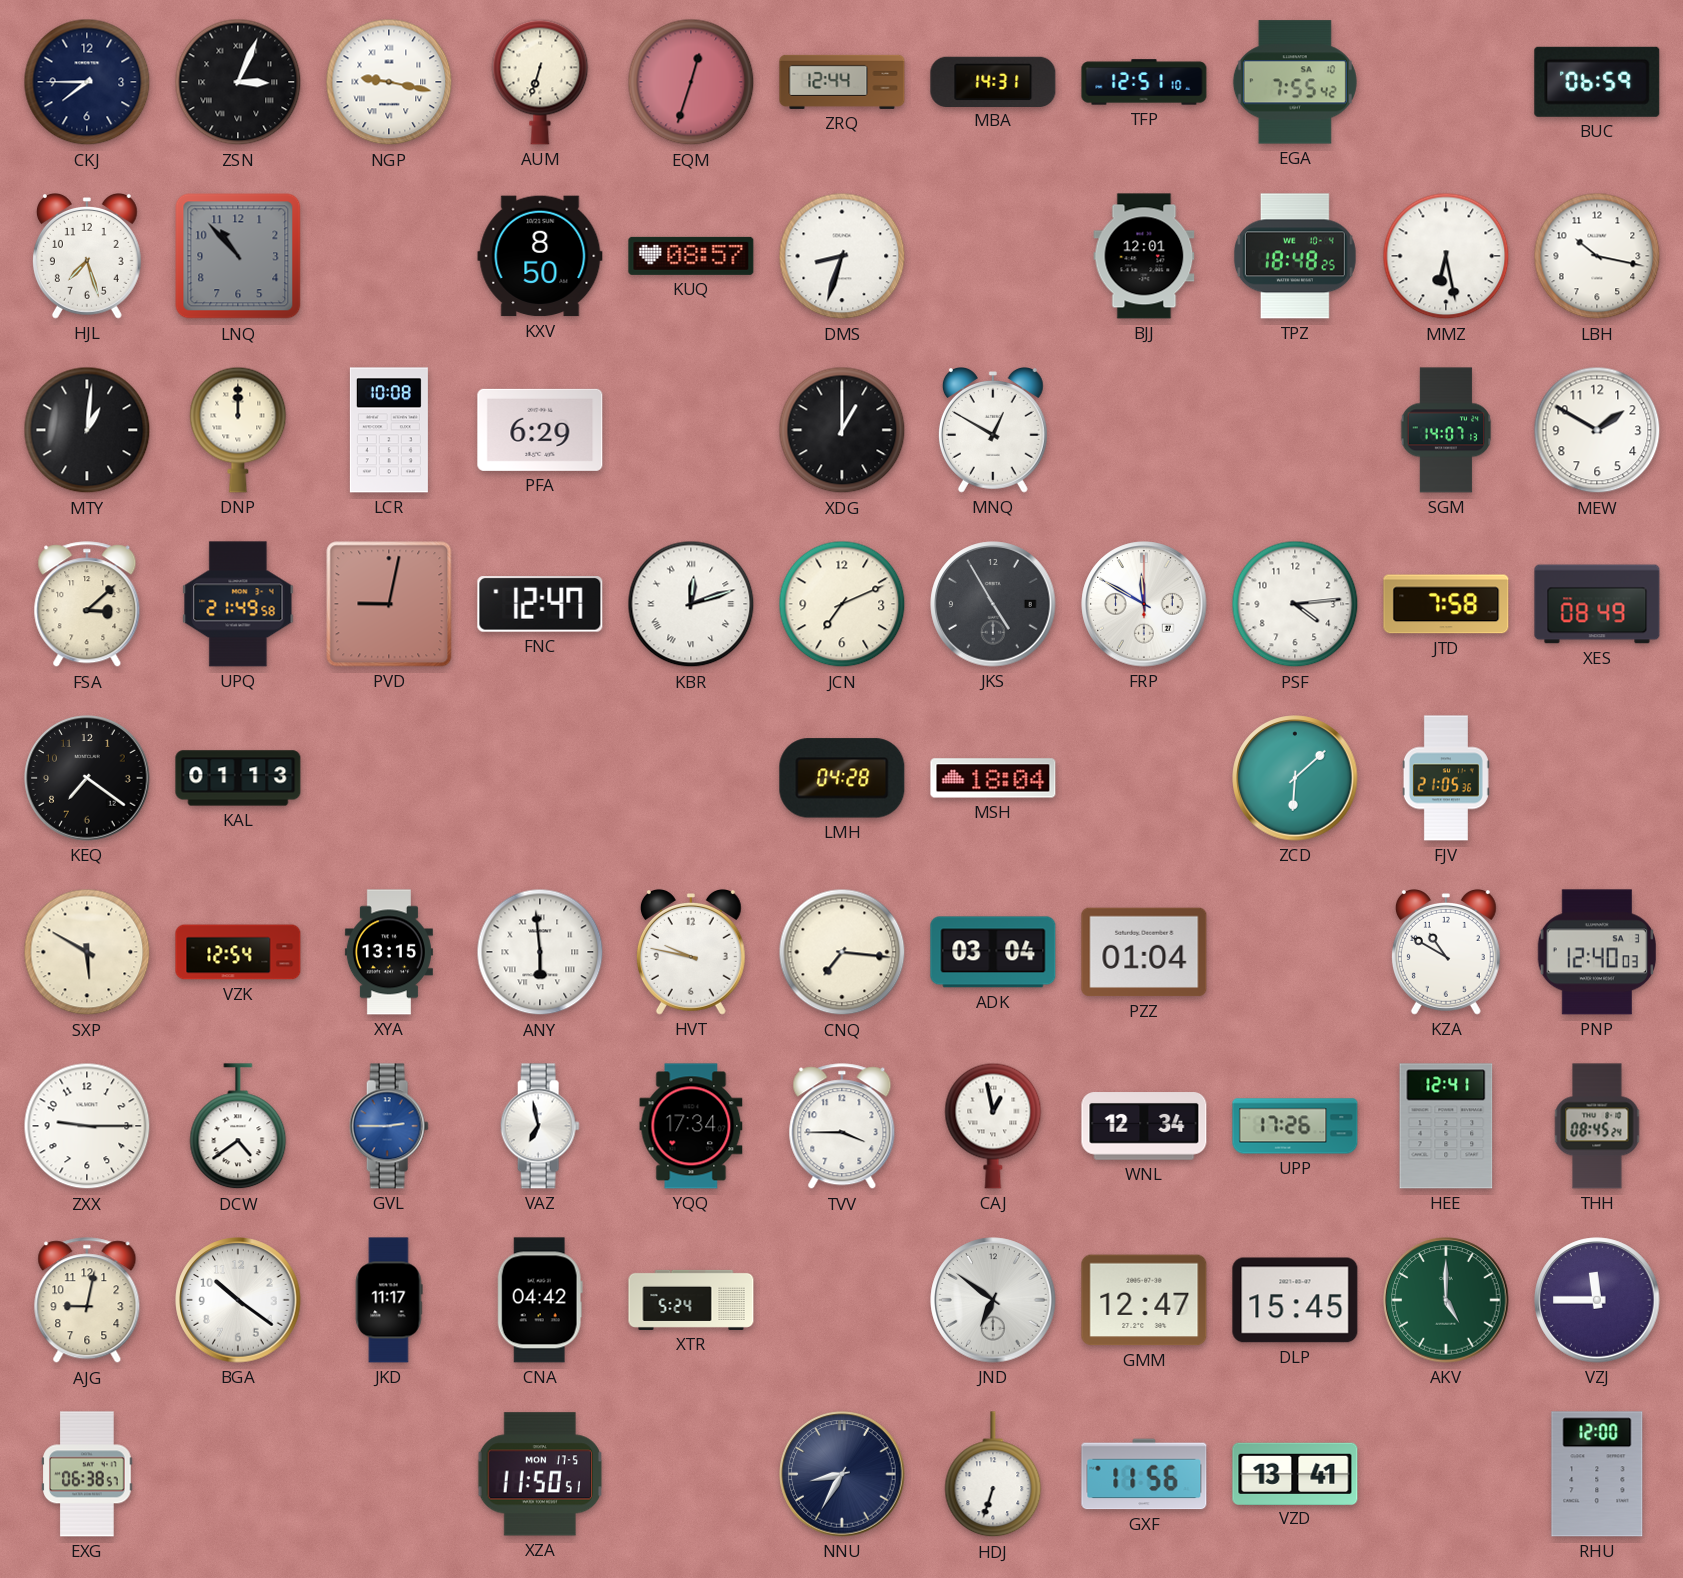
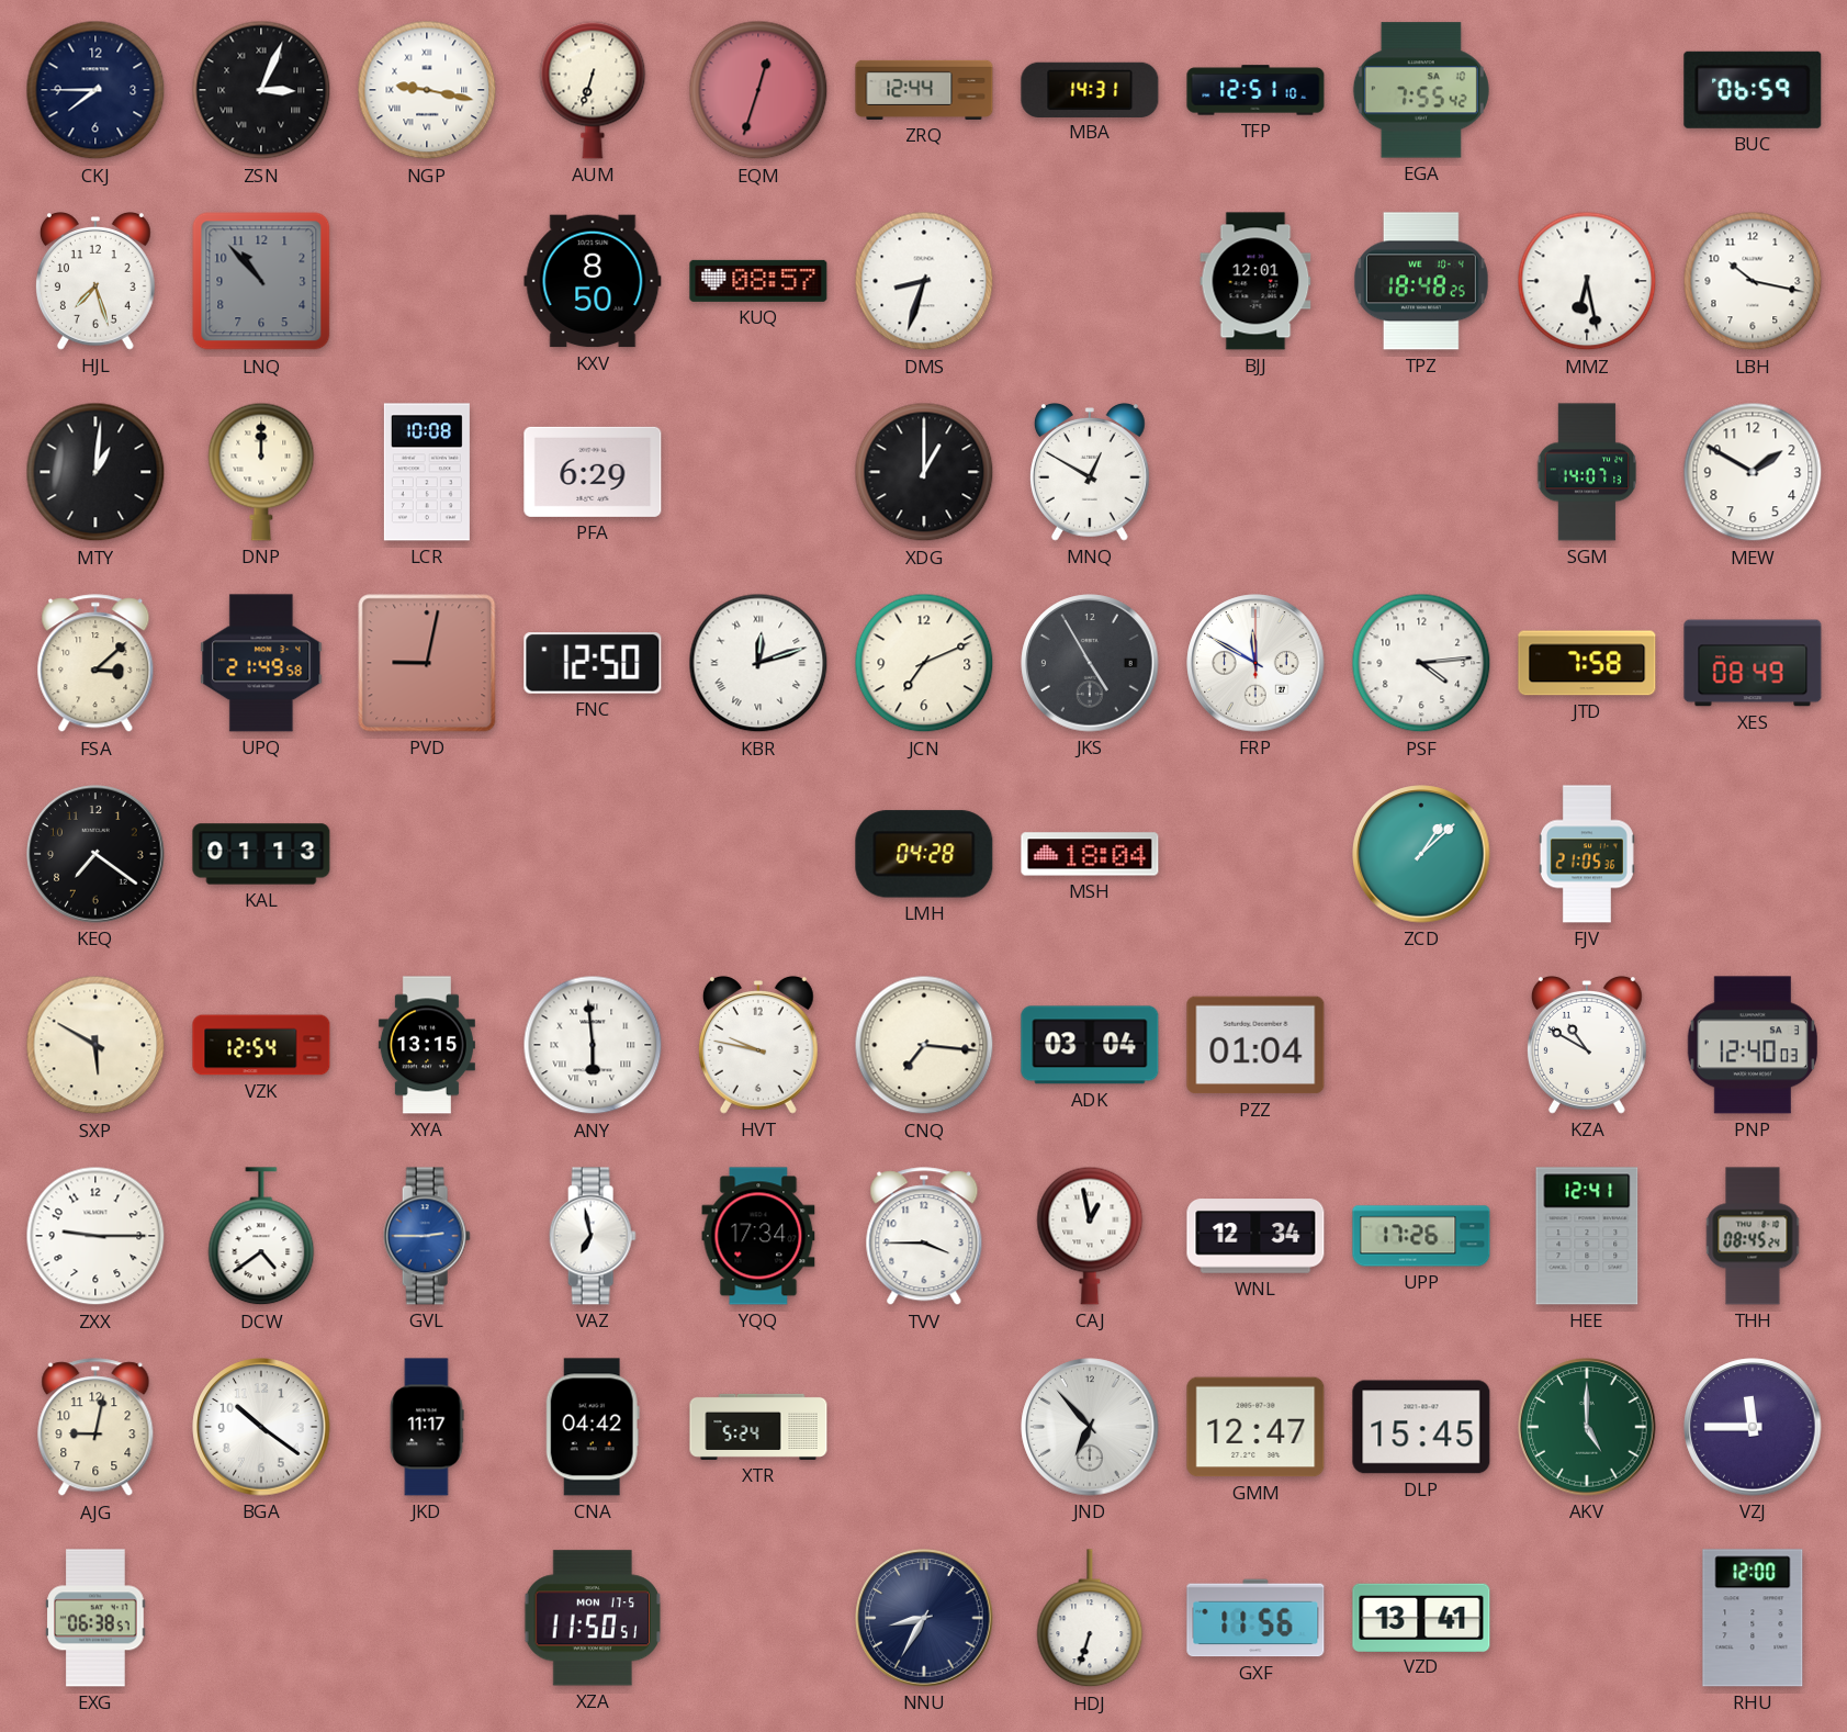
FNC: 12:47 -> 12:50 (593, 663)
ZCD: 6:08 -> 1:08 (1421, 854)
JND: 6:51 -> 6:53 (1090, 1427)
